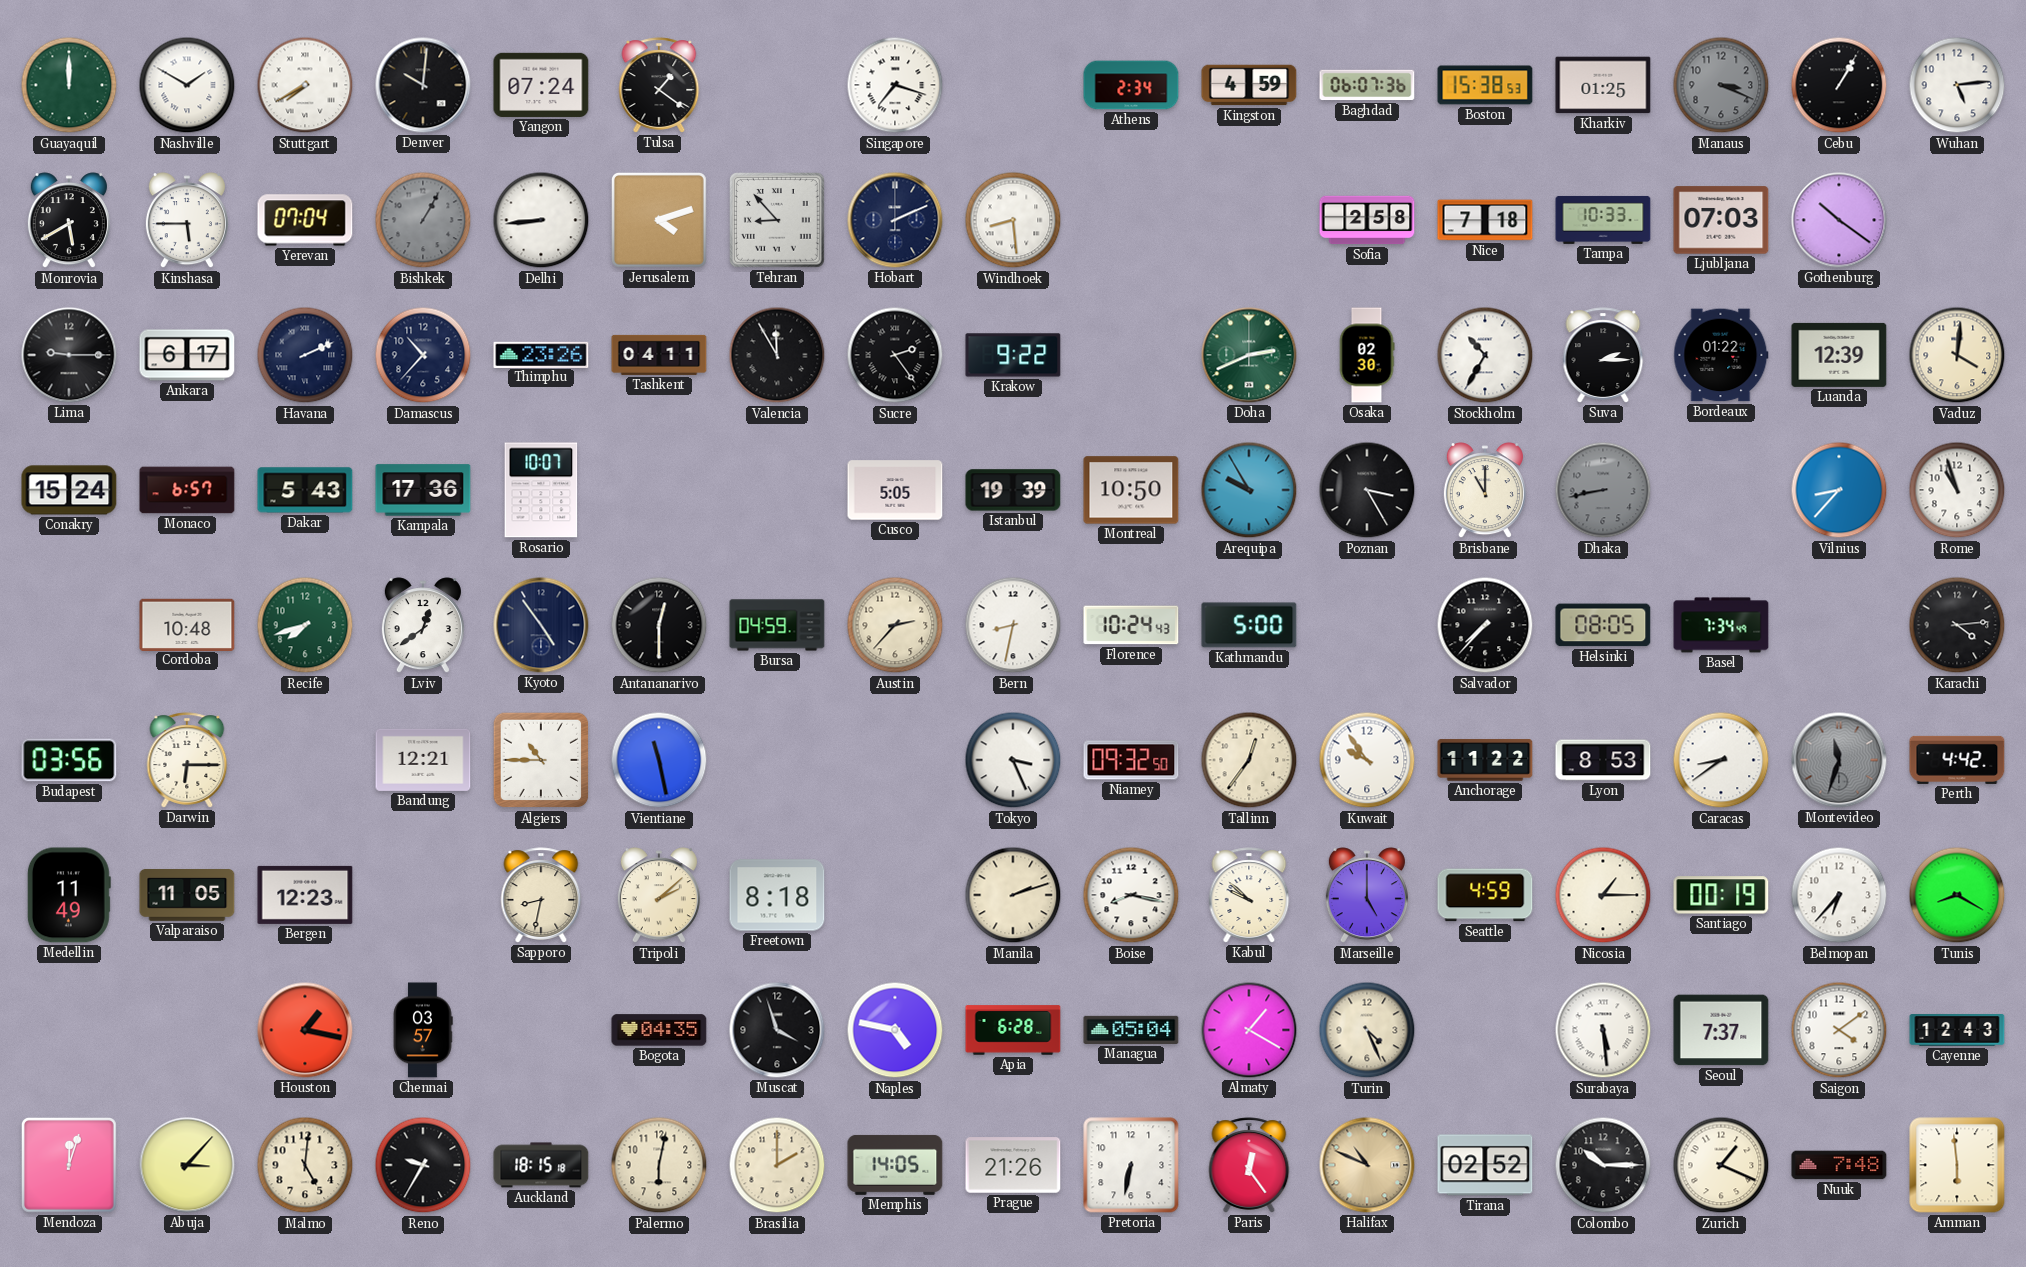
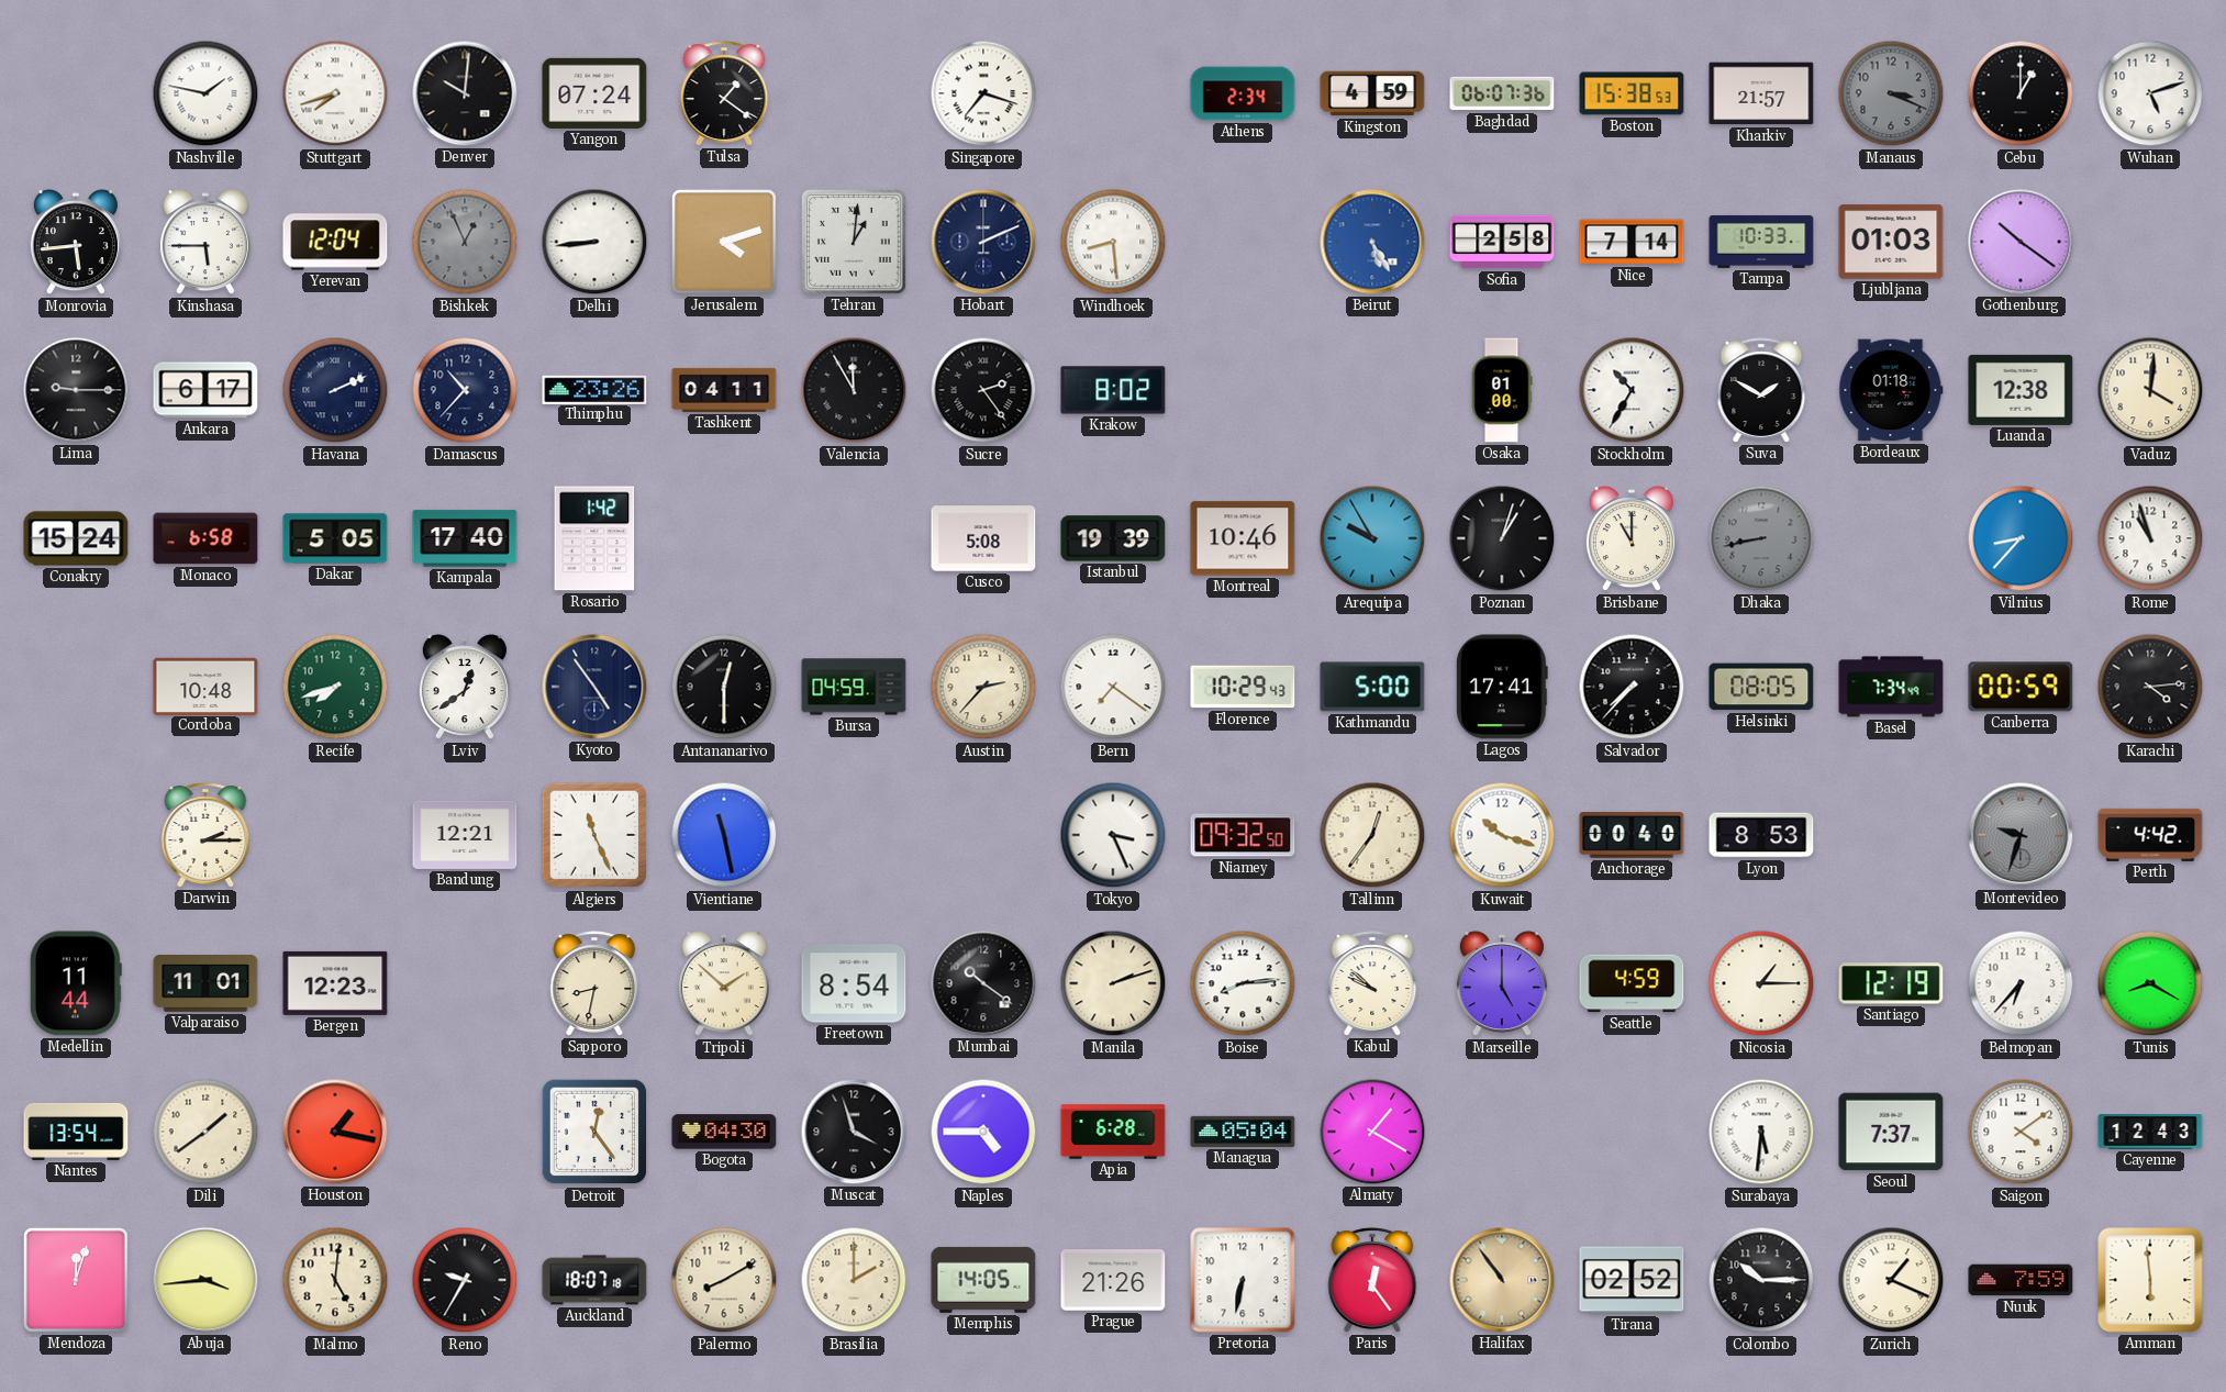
Guayaquil: 12:00 -> none (69, 85)
Nashville: 1:50 -> 1:47 (205, 93)
Stuttgart: 7:40 -> 7:42 (335, 93)
Kharkiv: 01:25 -> 21:57 (1761, 93)
Cebu: 1:05 -> 1:00 (2021, 93)
Wuhan: 5:14 -> 5:12 (2150, 93)
Monrovia: 5:40 -> 5:44 (76, 243)
Yerevan: 07:04 -> 12:04 (335, 242)
Bishkek: 1:05 -> 12:56 (465, 242)
Tehran: 8:53 -> 1:01 (854, 242)
Beirut: none -> 5:25 (1372, 242)
Nice: 7:18 -> 7:14 (1632, 242)
Ljubljana: 07:03 -> 01:03 (1891, 242)
Krakow: 9:22 -> 8:02 (1113, 390)
Doha: 2:41 -> none (1249, 355)
Osaka: 02:30 -> 01:00 (1502, 390)
Suva: 2:15 -> 1:50 (1761, 390)
Bordeaux: 01:22 -> 01:18 (1891, 390)
Luanda: 12:39 -> 12:38 (2021, 390)
Monaco: 6:57 -> 6:58 (205, 538)
Dakar: 5:43 -> 5:05 (335, 538)
Kampala: 17:36 -> 17:40 (465, 538)
Rosario: 10:07 -> 1:42 (594, 538)
Cusco: 5:05 -> 5:08 (983, 538)
Montreal: 10:50 -> 10:46 (1243, 538)
Poznan: 3:25 -> 1:03 (1502, 538)
Bern: 8:32 -> 7:21 (1113, 687)
Florence: 10:24 -> 10:29 (1243, 687)
Lagos: none -> 17:41 (1502, 687)
Canberra: none -> 00:59 (2021, 687)
Budapest: 03:56 -> none (69, 760)
Darwin: 6:15 -> 2:15 (205, 835)
Algiers: 10:45 -> 11:26 (594, 835)
Kuwait: 9:54 -> 10:18 (1502, 835)
Anchorage: 11:22 -> 00:40 (1632, 835)
Caracas: 8:39 -> none (1721, 760)
Montevideo: 11:33 -> 9:33 (2021, 835)
Medellin: 11:49 -> 11:44 (76, 983)
Valparaiso: 11:05 -> 11:01 (205, 984)
Tripoli: 2:08 -> 1:52 (724, 984)
Freetown: 8:18 -> 8:54 (854, 983)
Mumbai: none -> 10:21 (983, 983)
Boise: 8:17 -> 8:14 (1243, 983)
Santiago: 00:19 -> 12:19 (1891, 983)
Nantes: none -> 13:54 (76, 1132)
Dili: none -> 1:39 (205, 1132)
Chennai: 03:57 -> none (423, 1030)
Detroit: none -> 12:24 (594, 1132)
Bogota: 04:35 -> 04:30 (724, 1132)
Naples: 4:47 -> 4:45 (983, 1132)
Turin: 4:26 -> none (1367, 1030)
Surabaya: 5:29 -> 5:31 (1761, 1132)
Abuja: 3:07 -> 3:44 (205, 1280)
Auckland: 18:15 -> 18:07 (594, 1280)
Palermo: 6:02 -> 8:10 (724, 1280)
Halifax: 10:49 -> 10:54 (1502, 1280)
Nuuk: 7:48 -> 7:59 (2021, 1280)
